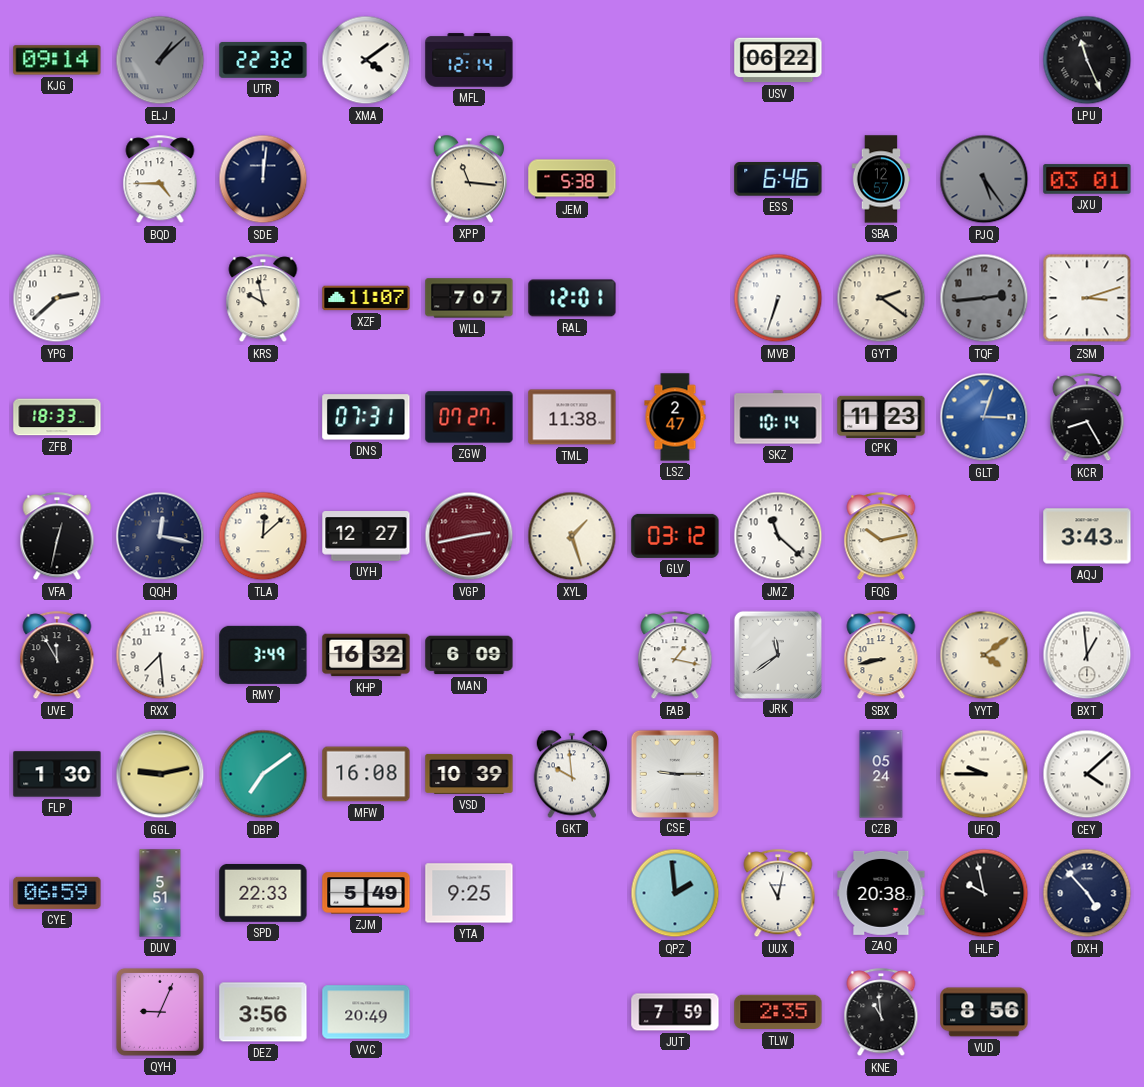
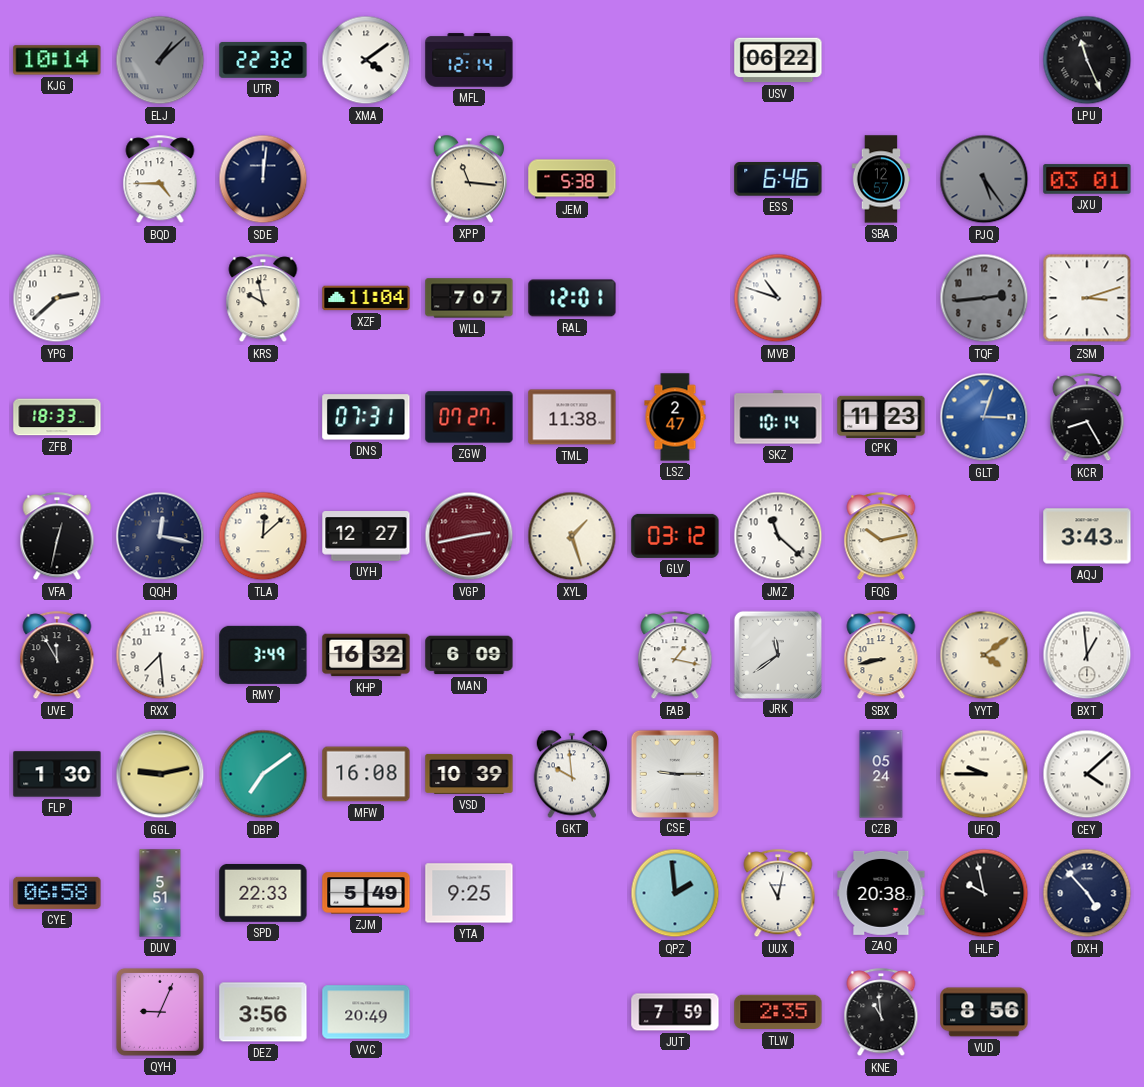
KJG: 09:14 -> 10:14 (57, 60)
XZF: 11:07 -> 11:04 (366, 298)
MVB: 6:33 -> 10:48 (778, 298)
GYT: 2:21 -> none (881, 298)
CYE: 06:59 -> 06:58 (57, 893)
